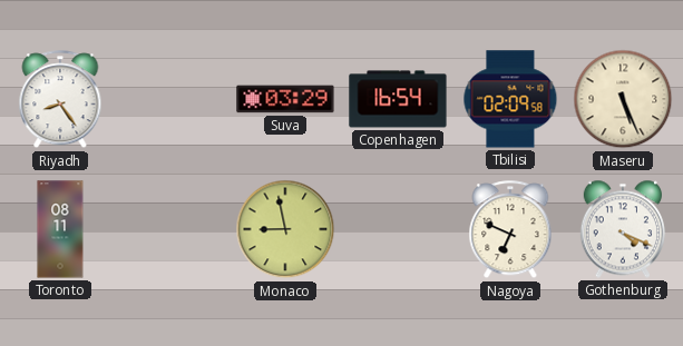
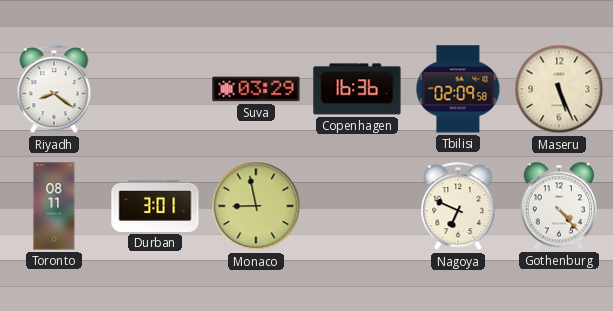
Riyadh: 8:24 -> 8:21 (54, 90)
Copenhagen: 16:54 -> 16:36 (357, 89)
Durban: none -> 3:01 (155, 206)
Gothenburg: 4:19 -> 4:23 (558, 206)
